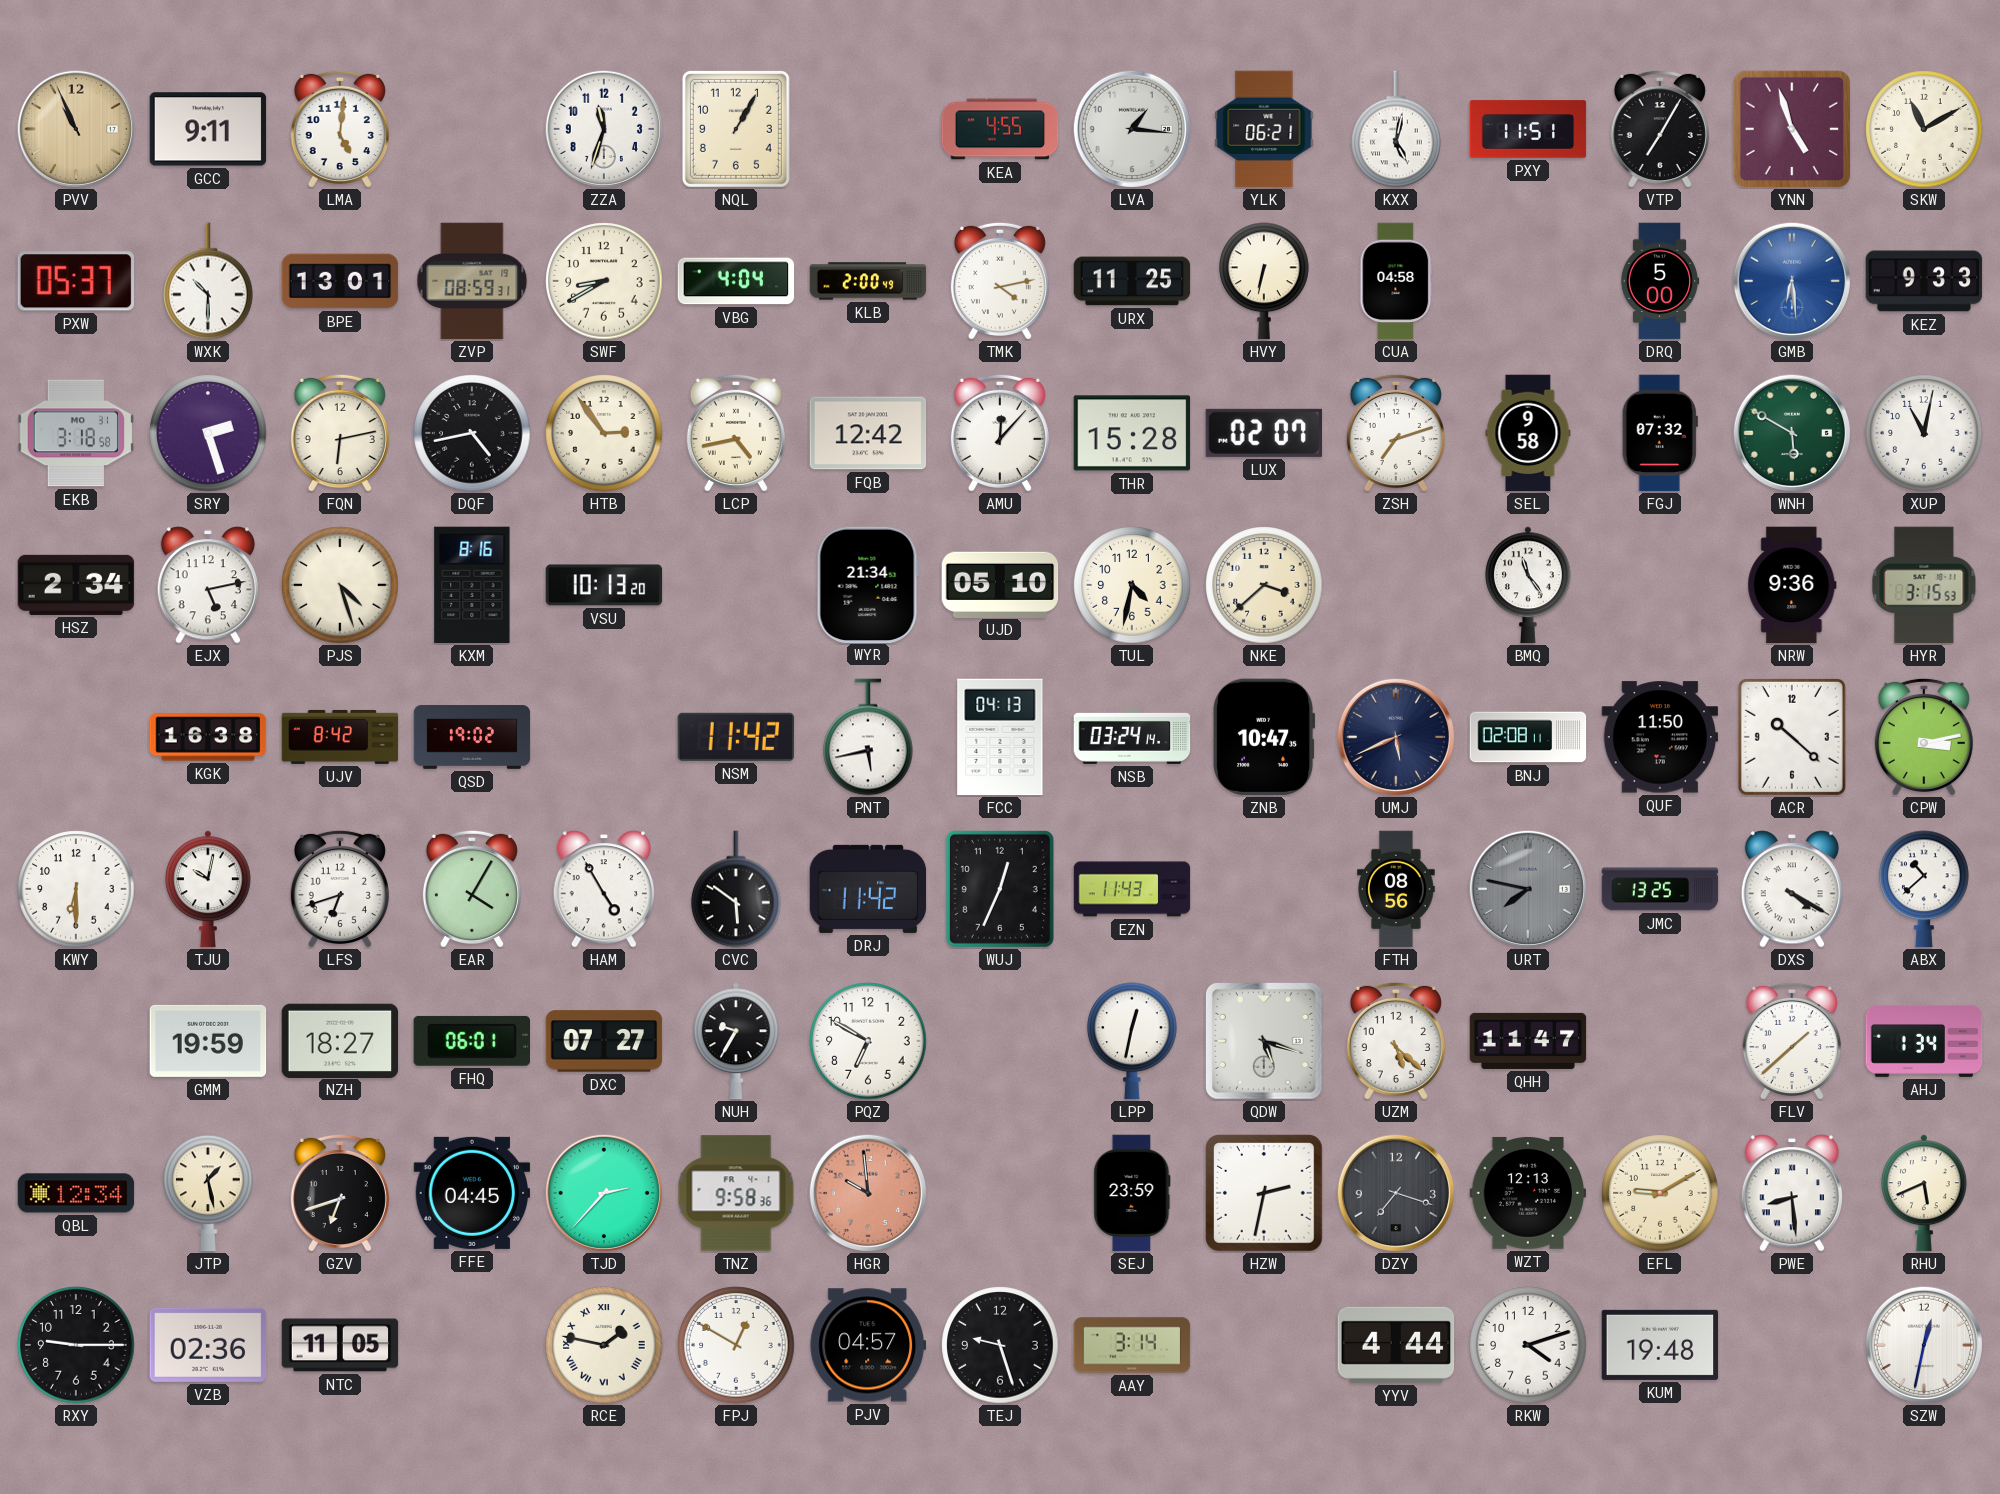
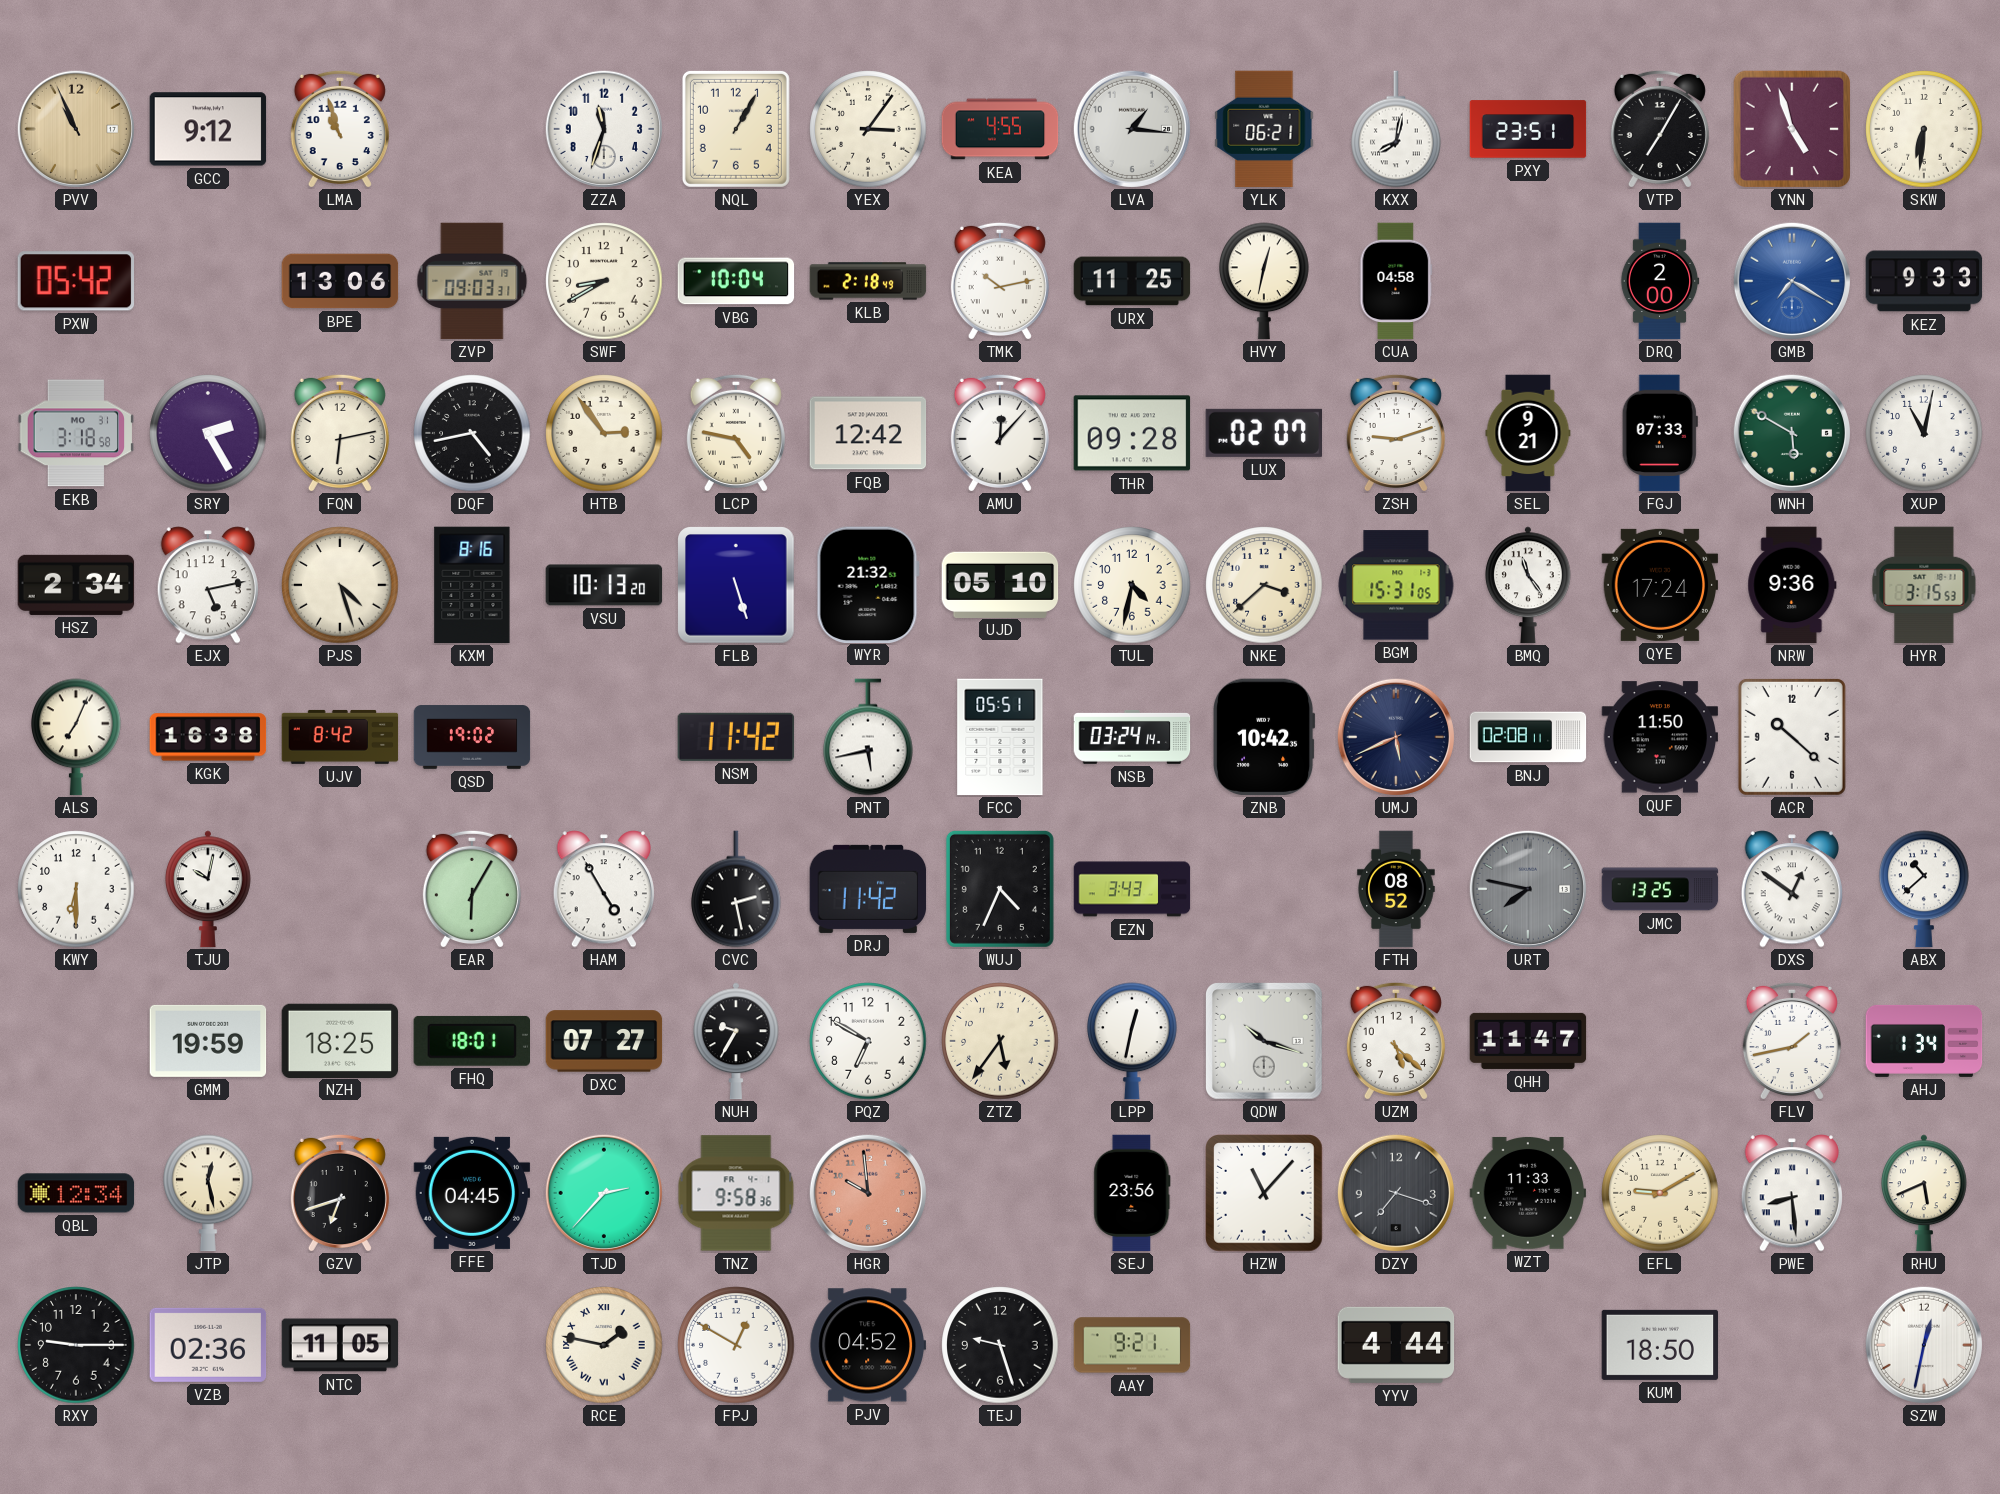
GCC: 9:11 -> 9:12 (208, 129)
LMA: 5:01 -> 10:57 (340, 129)
YEX: none -> 3:06 (868, 129)
KXX: 5:02 -> 8:02 (1396, 129)
PXY: 11:51 -> 23:51 (1528, 129)
SKW: 11:10 -> 6:31 (1924, 129)
PXW: 05:37 -> 05:42 (75, 281)
WXK: 10:30 -> none (208, 281)
BPE: 13:01 -> 13:06 (340, 281)
ZVP: 08:59 -> 09:03 (472, 281)
VBG: 4:04 -> 10:04 (736, 281)
KLB: 2:00 -> 2:18 (868, 281)
TMK: 4:13 -> 10:13 (1000, 281)
HVY: 6:32 -> 12:32 (1264, 281)
DRQ: 5:00 -> 2:00 (1660, 281)
GMB: 6:29 -> 7:20 (1792, 281)
SRY: 2:27 -> 2:25 (208, 433)
LCP: 4:43 -> 4:47 (736, 433)
THR: 15:28 -> 09:28 (1132, 433)
ZSH: 7:12 -> 9:12 (1396, 433)
SEL: 9:58 -> 9:21 (1528, 433)
FGJ: 07:32 -> 07:33 (1660, 433)
FLB: none -> 5:27 (736, 585)
WYR: 21:34 -> 21:32 (868, 584)
BGM: none -> 15:31 (1396, 585)
QYE: none -> 17:24 (1660, 585)
ALS: none -> 7:04 (76, 737)
FCC: 04:13 -> 05:51 (1000, 737)
ZNB: 10:47 -> 10:42 (1265, 737)
CPW: 3:13 -> none (1924, 737)
LFS: 6:42 -> none (340, 889)
EAR: 4:05 -> 6:05 (472, 889)
CVC: 5:51 -> 2:28 (736, 889)
WUJ: 12:34 -> 4:34 (1000, 889)
EZN: 11:43 -> 3:43 (1132, 889)
FTH: 08:56 -> 08:52 (1396, 889)
DXS: 4:20 -> 12:51 (1792, 889)
NZH: 18:27 -> 18:25 (340, 1040)
FHQ: 06:01 -> 18:01 (471, 1041)
ZTZ: none -> 5:36 (1000, 1041)
QDW: 5:18 -> 10:18 (1265, 1042)
FLV: 1:38 -> 1:43 (1792, 1041)
JTP: 1:28 -> 12:28 (208, 1193)
SEJ: 23:59 -> 23:56 (1132, 1193)
HZW: 2:32 -> 11:07 (1264, 1193)
WZT: 12:13 -> 11:33 (1528, 1193)
PJV: 04:57 -> 04:52 (868, 1345)
AAY: 3:14 -> 9:21 (1132, 1345)
RKW: 4:12 -> none (1528, 1345)
KUM: 19:48 -> 18:50 (1660, 1345)
